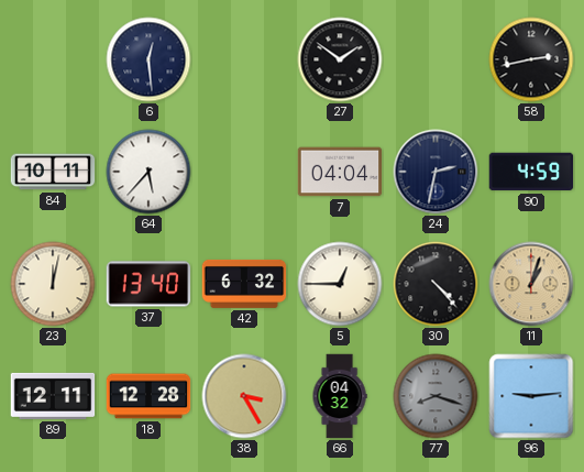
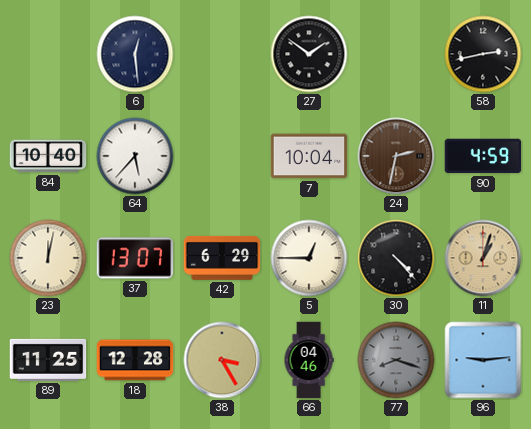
84: 10:11 -> 10:40 (48, 156)
7: 04:04 -> 10:04 (309, 156)
24 dial: navy -> brown (396, 156)
37: 13:40 -> 13:07 (135, 258)
42: 6:32 -> 6:29 (222, 258)
89: 12:11 -> 11:25 (48, 360)
66: 04:32 -> 04:46 (309, 360)
